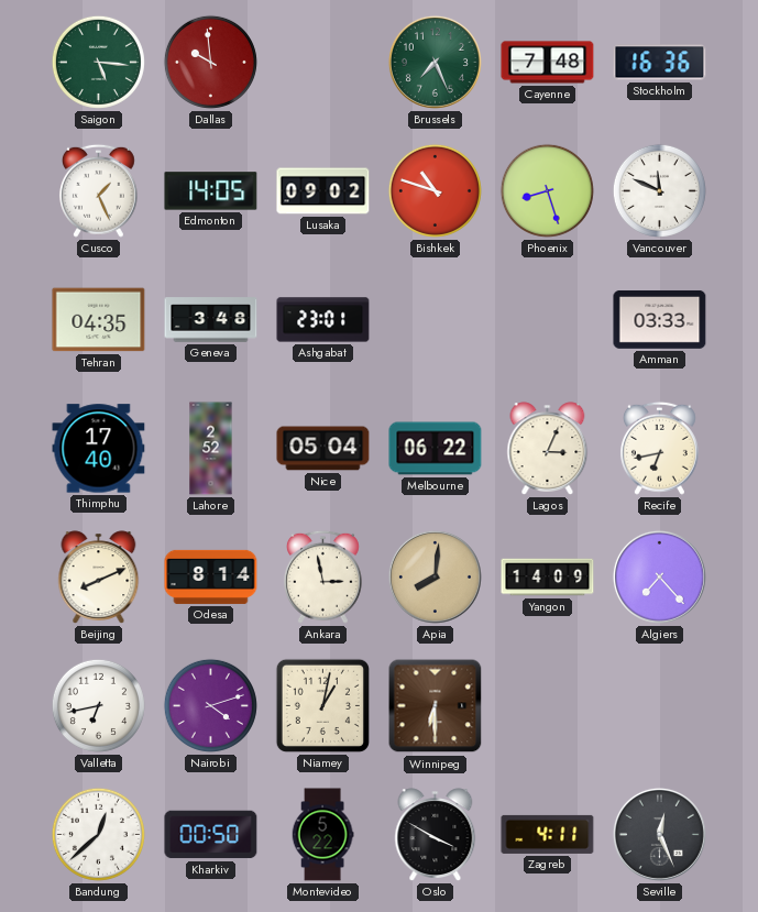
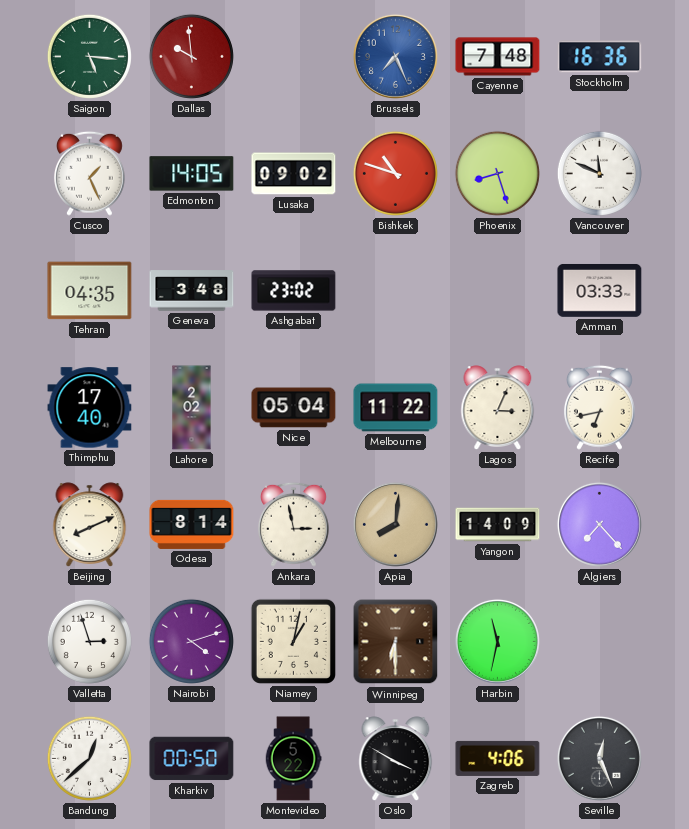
Brussels dial: green -> blue (395, 56)
Ashgabat: 23:01 -> 23:02 (294, 291)
Lahore: 2:52 -> 2:02 (192, 408)
Melbourne: 06:22 -> 11:22 (396, 408)
Valletta: 6:43 -> 2:57 (89, 641)
Harbin: none -> 11:32 (497, 641)
Zagreb: 4:11 -> 4:06 (498, 758)
